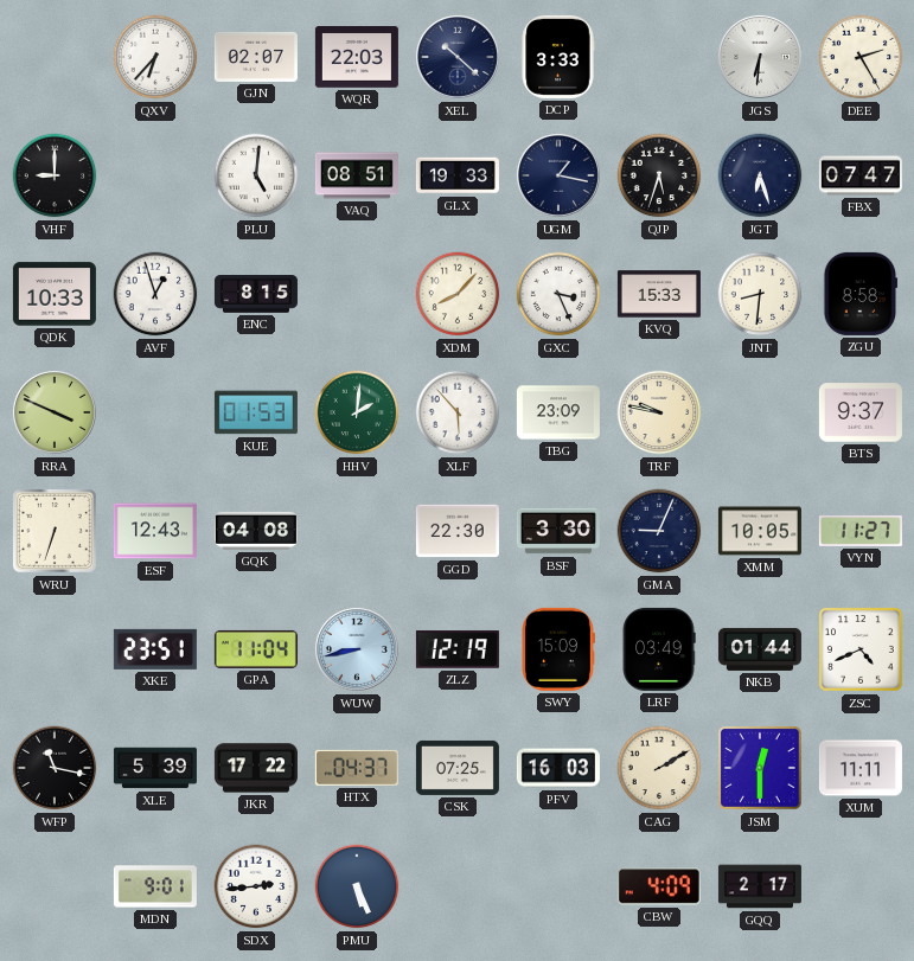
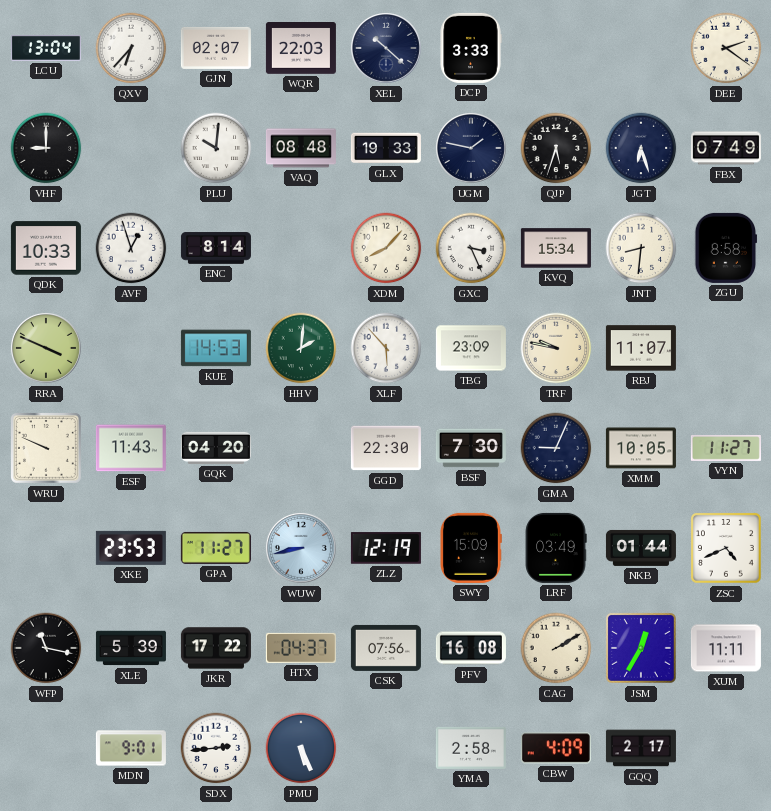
LCU: none -> 13:04 (46, 49)
JGS: 6:31 -> none (760, 57)
DEE: 2:25 -> 2:21 (726, 48)
PLU: 5:01 -> 10:01 (216, 148)
VAQ: 08:51 -> 08:48 (301, 148)
UGM: 1:17 -> 1:47 (471, 148)
FBX: 07:47 -> 07:49 (726, 148)
ENC: 8:15 -> 8:14 (216, 248)
KVQ: 15:33 -> 15:34 (556, 248)
KUE: 01:53 -> 14:53 (216, 348)
RBJ: none -> 11:07 (641, 348)
BTS: 9:37 -> none (861, 412)
WRU: 6:33 -> 9:49 (46, 448)
ESF: 12:43 -> 11:43 (131, 448)
GQK: 04:08 -> 04:20 (216, 448)
BSF: 3:30 -> 7:30 (471, 448)
XKE: 23:51 -> 23:53 (131, 548)
GPA: 11:04 -> 11:27 (216, 548)
CSK: 07:25 -> 07:56 (386, 648)
PFV: 16:03 -> 16:08 (471, 648)
JSM: 12:30 -> 12:35 (641, 648)
YMA: none -> 2:58 (471, 748)
